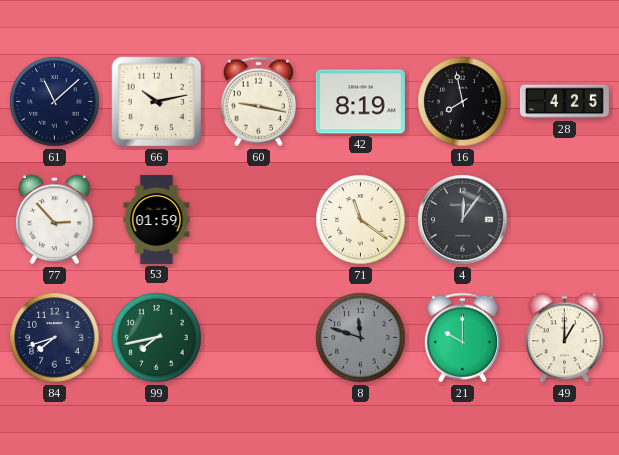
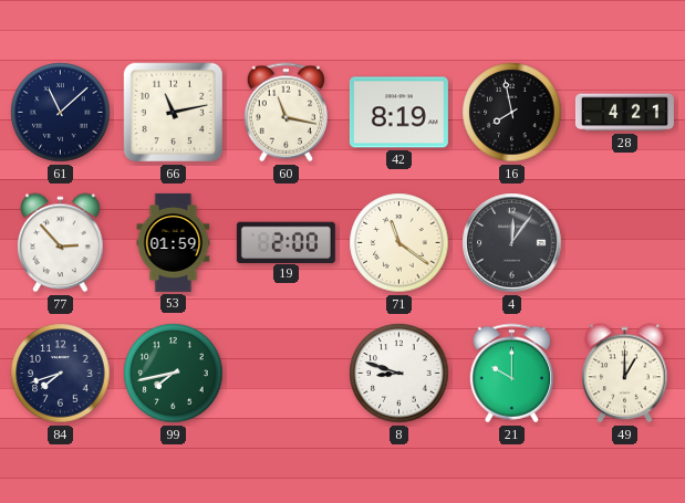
66: 10:13 -> 11:13 (174, 113)
60: 9:17 -> 11:17 (286, 113)
28: 4:25 -> 4:21 (624, 113)
19: none -> 2:00 (286, 242)
8: 11:48 -> 8:48 (399, 374)
8 dial: grey -> white (399, 374)
